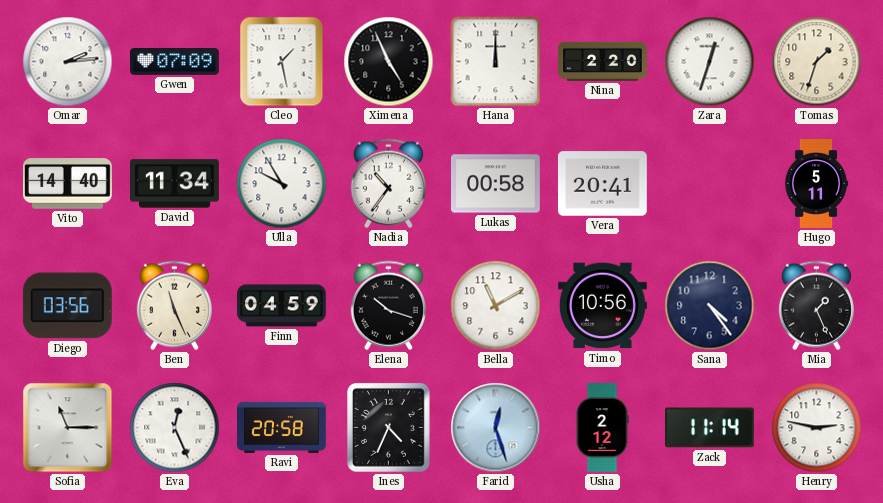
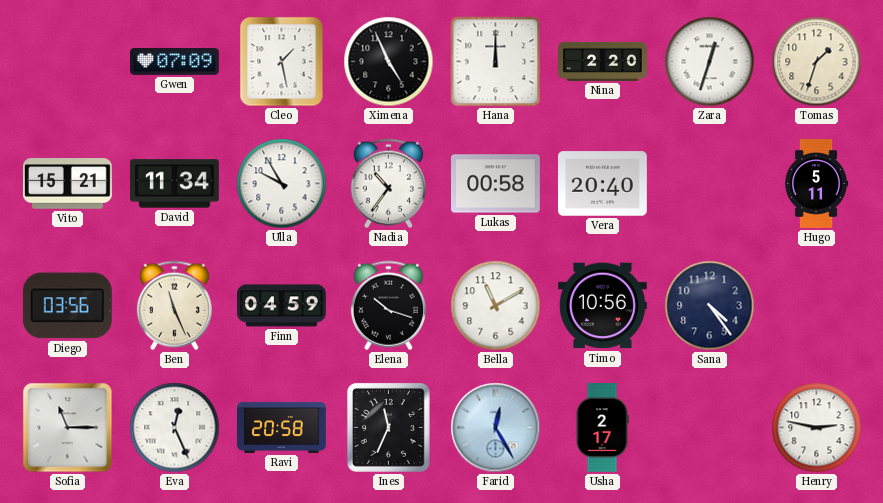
Omar: 2:14 -> none (68, 62)
Vito: 14:40 -> 15:21 (68, 184)
Vera: 20:41 -> 20:40 (603, 184)
Mia: 1:26 -> none (816, 306)
Ines: 4:34 -> 11:34 (388, 427)
Farid: 12:27 -> 12:25 (496, 428)
Usha: 2:12 -> 2:17 (602, 428)
Zack: 11:14 -> none (710, 428)
